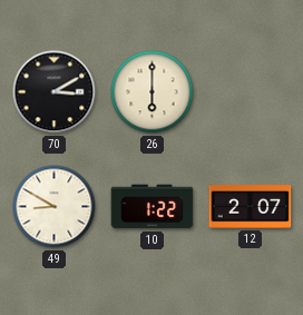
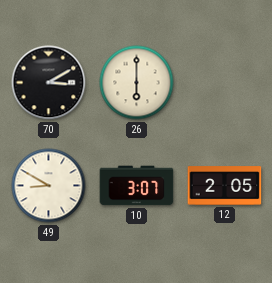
10: 1:22 -> 3:07 (137, 186)
12: 2:07 -> 2:05 (225, 186)
